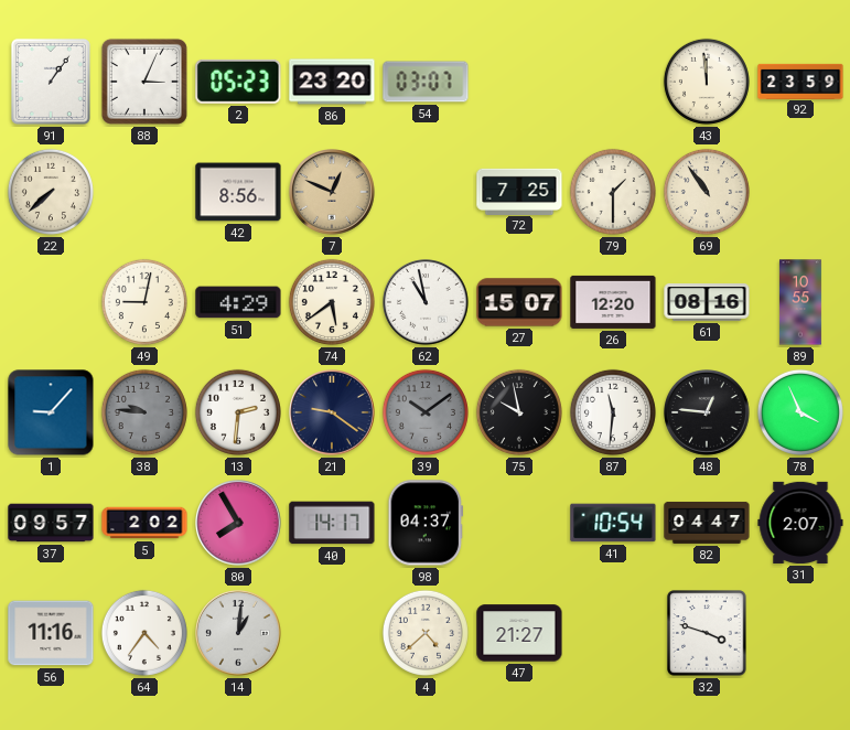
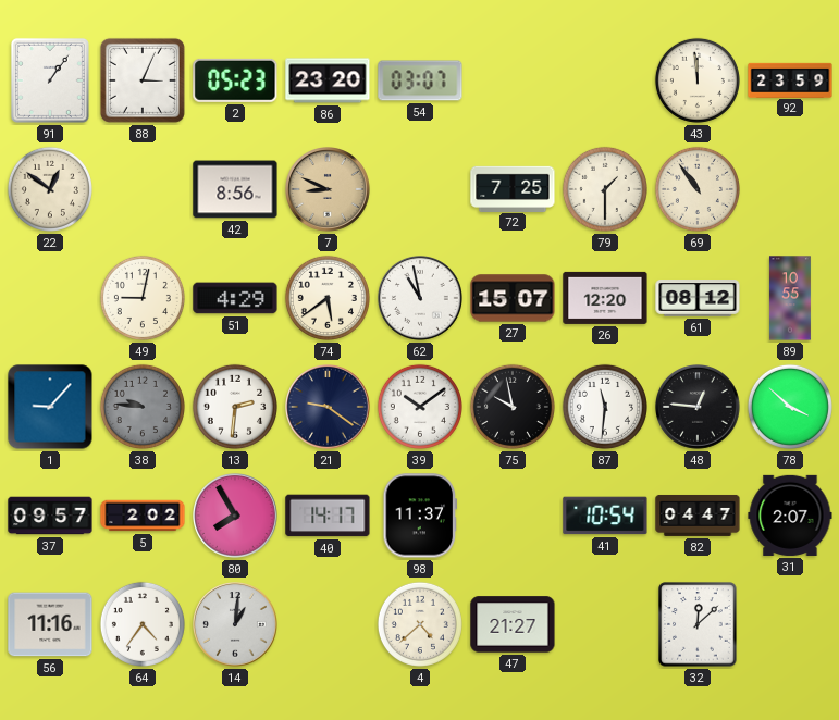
22: 7:38 -> 12:51 (50, 189)
7: 12:49 -> 8:49 (329, 190)
61: 08:16 -> 08:12 (698, 298)
39 dial: grey -> white (420, 407)
78: 3:56 -> 3:52 (790, 407)
98: 04:37 -> 11:37 (420, 516)
32: 3:48 -> 12:08 (698, 624)
